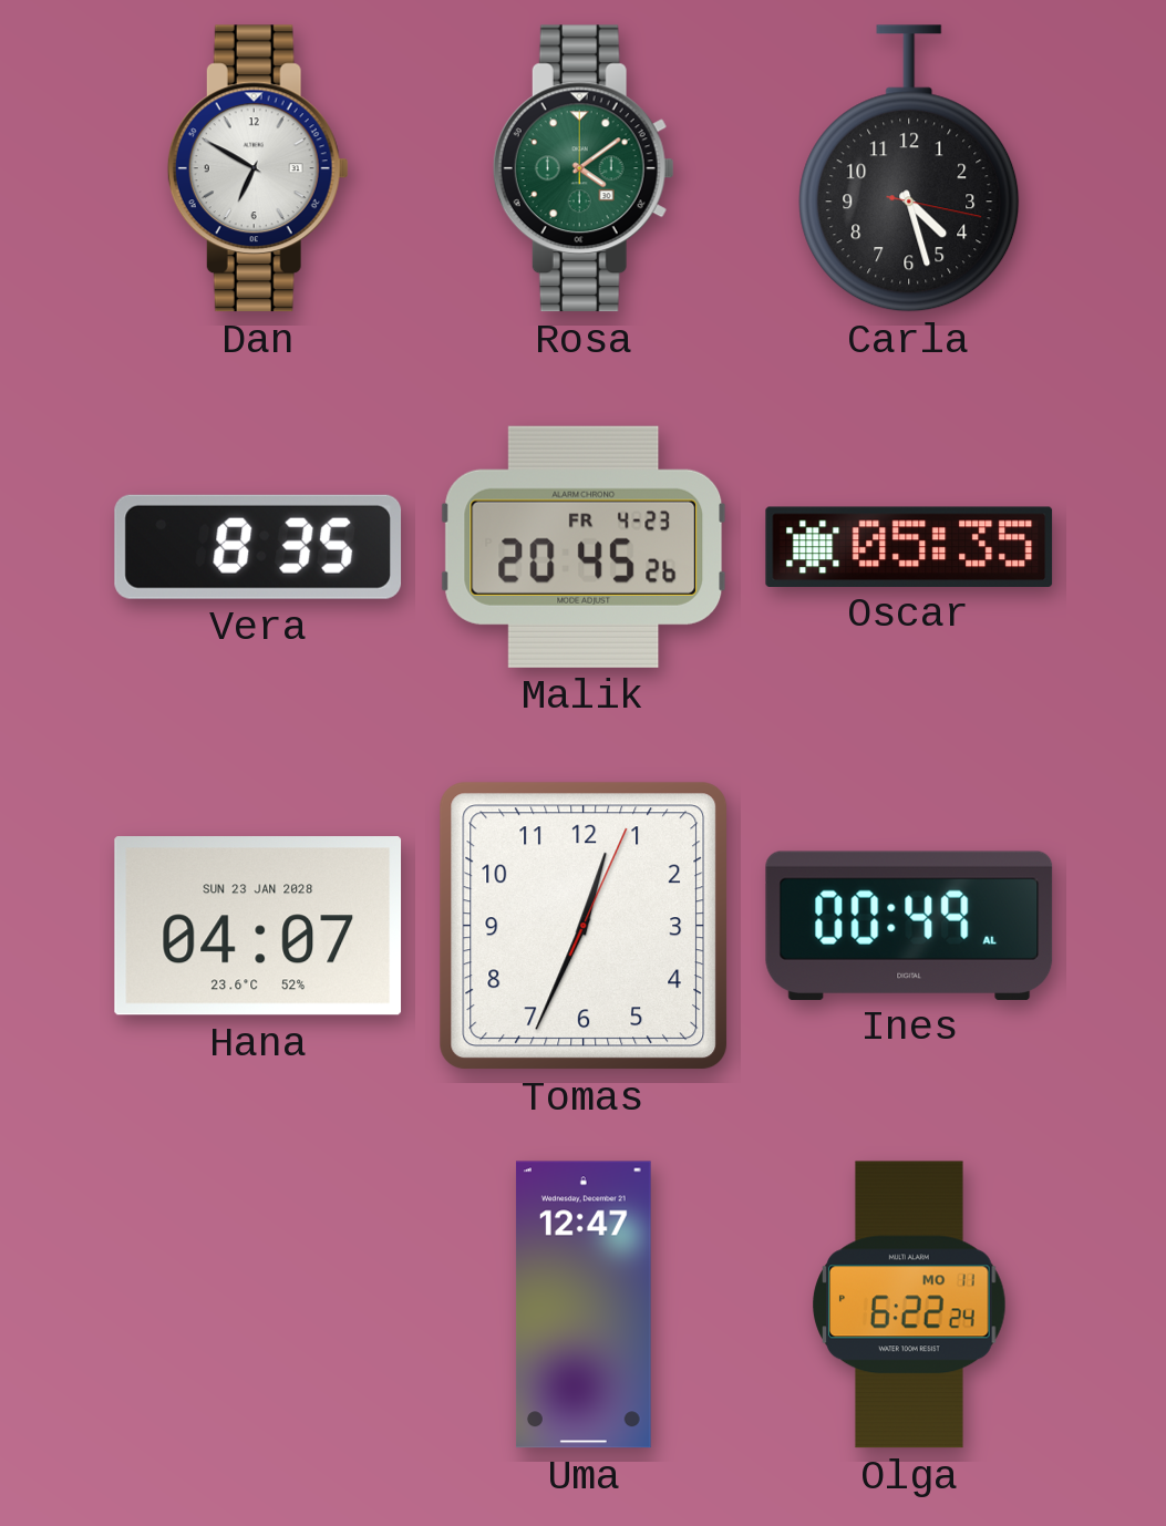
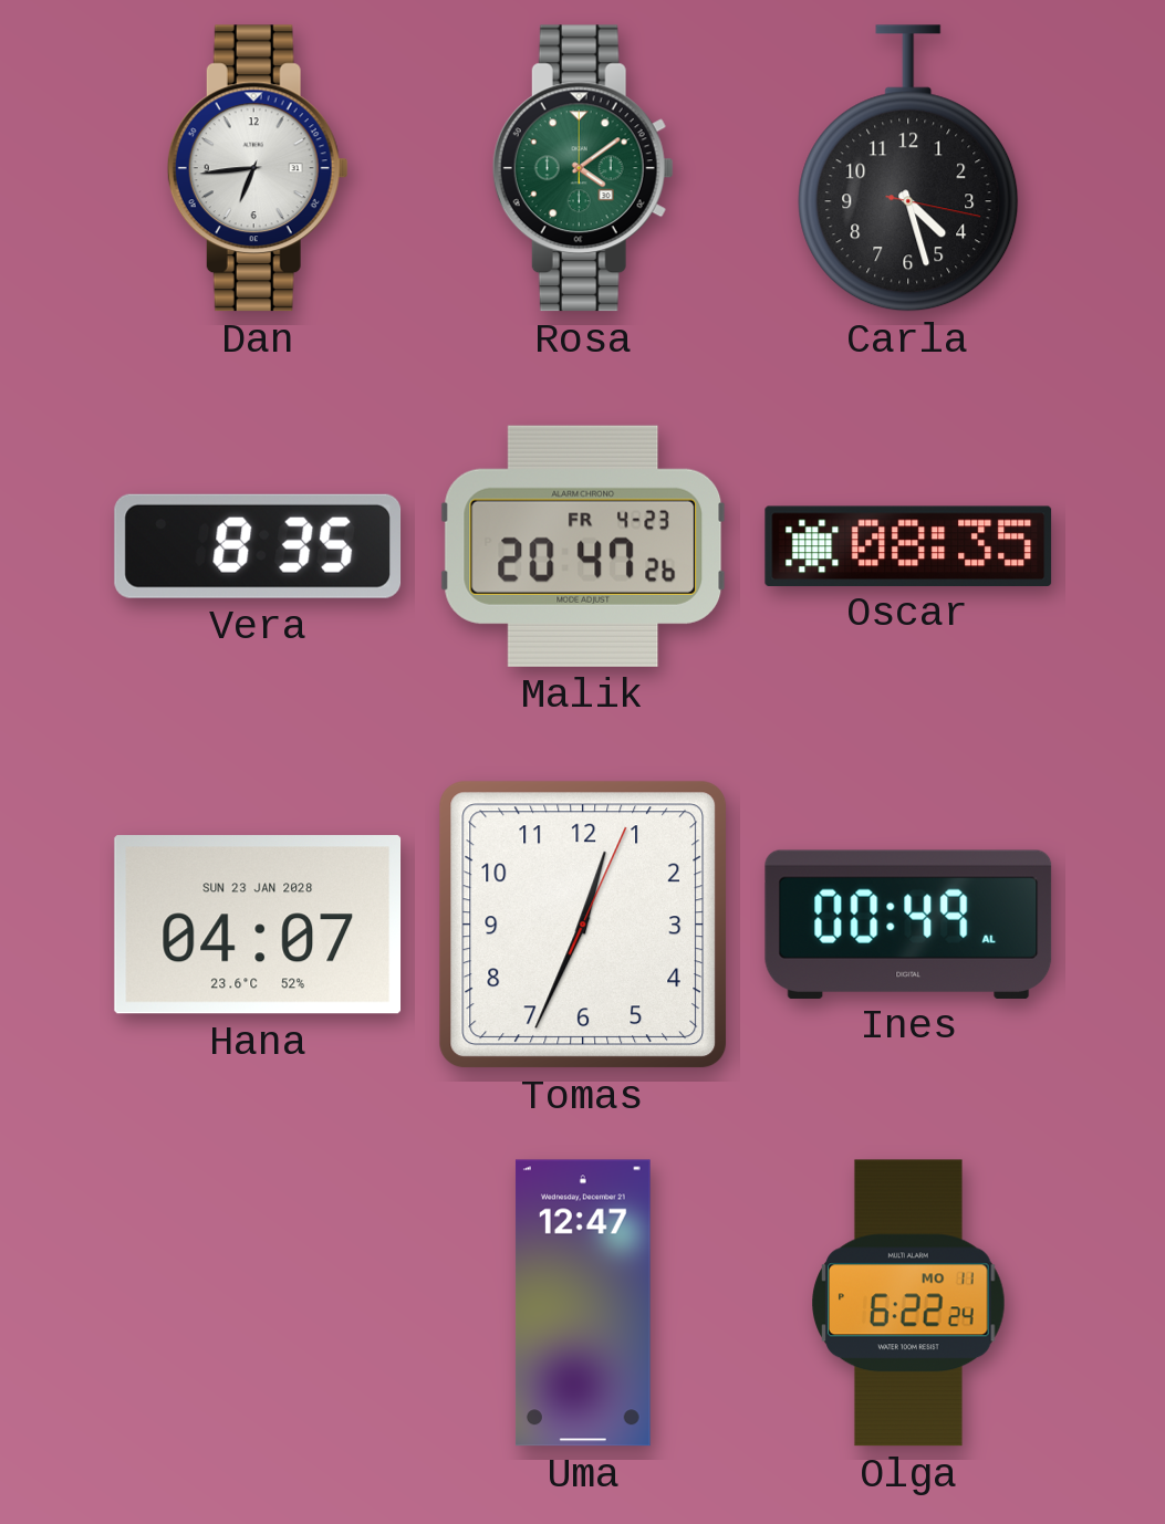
Dan: 6:50 -> 6:44 (258, 168)
Malik: 20:45 -> 20:47 (583, 546)
Oscar: 05:35 -> 08:35 (908, 545)
